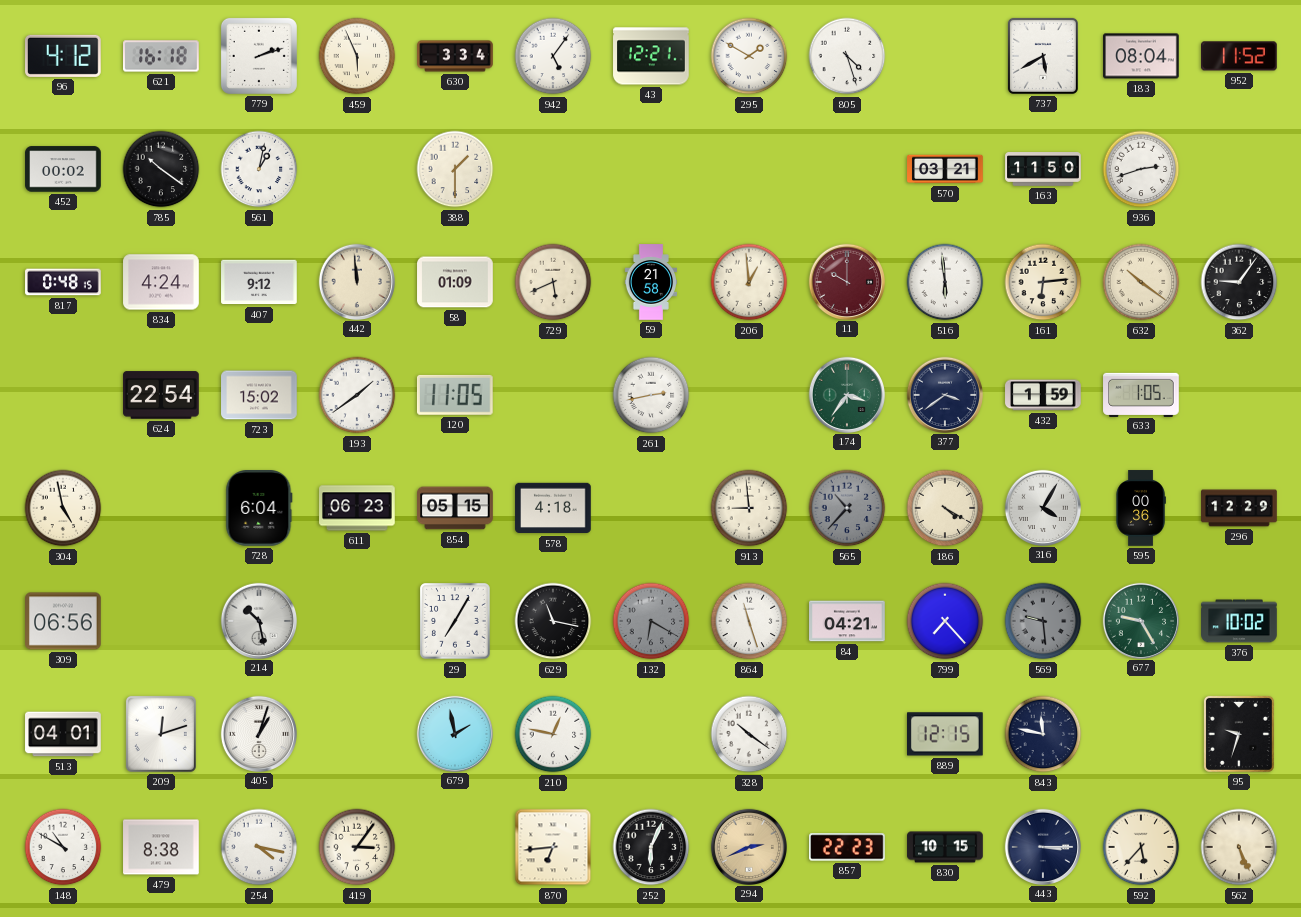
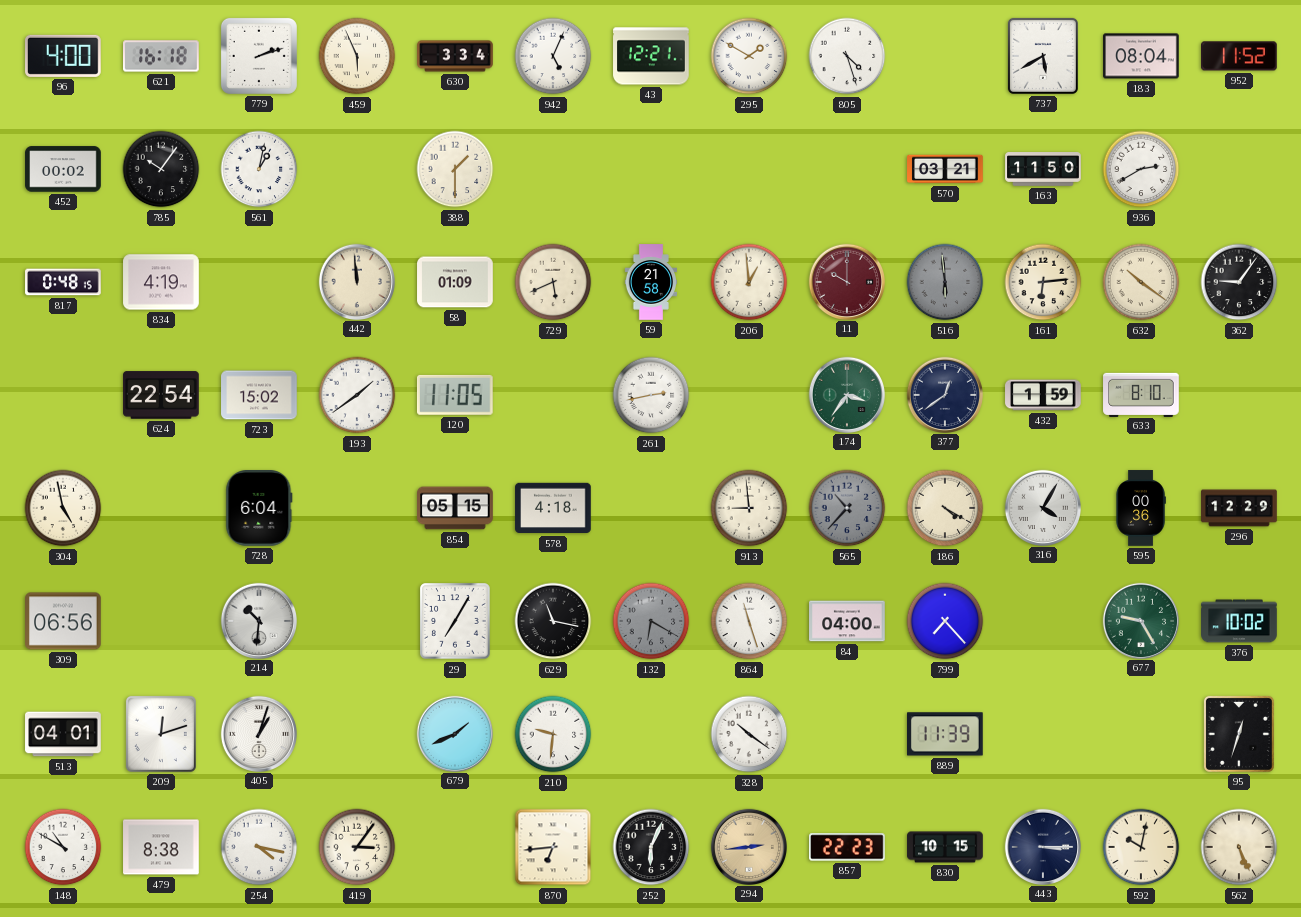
96: 4:12 -> 4:00 (64, 56)
942: 5:06 -> 5:04 (553, 56)
785: 10:21 -> 10:06 (161, 169)
936: 2:42 -> 2:40 (1141, 169)
834: 4:24 -> 4:19 (161, 282)
407: 9:12 -> none (259, 282)
516 dial: white -> grey (945, 282)
377: 3:39 -> 12:39 (944, 394)
633: 1:05 -> 8:10 (1141, 394)
611: 06:23 -> none (357, 508)
214: 10:28 -> 10:31 (258, 620)
84: 04:21 -> 04:00 (847, 621)
569: 9:29 -> none (1043, 621)
679: 1:58 -> 1:41 (454, 733)
210: 12:47 -> 9:31 (553, 734)
889: 12:15 -> 11:39 (946, 734)
843: 11:47 -> none (1043, 734)
95: 9:33 -> 12:33 (1239, 734)
294: 2:41 -> 2:44 (748, 846)
592: 5:37 -> 10:02 (1141, 847)
